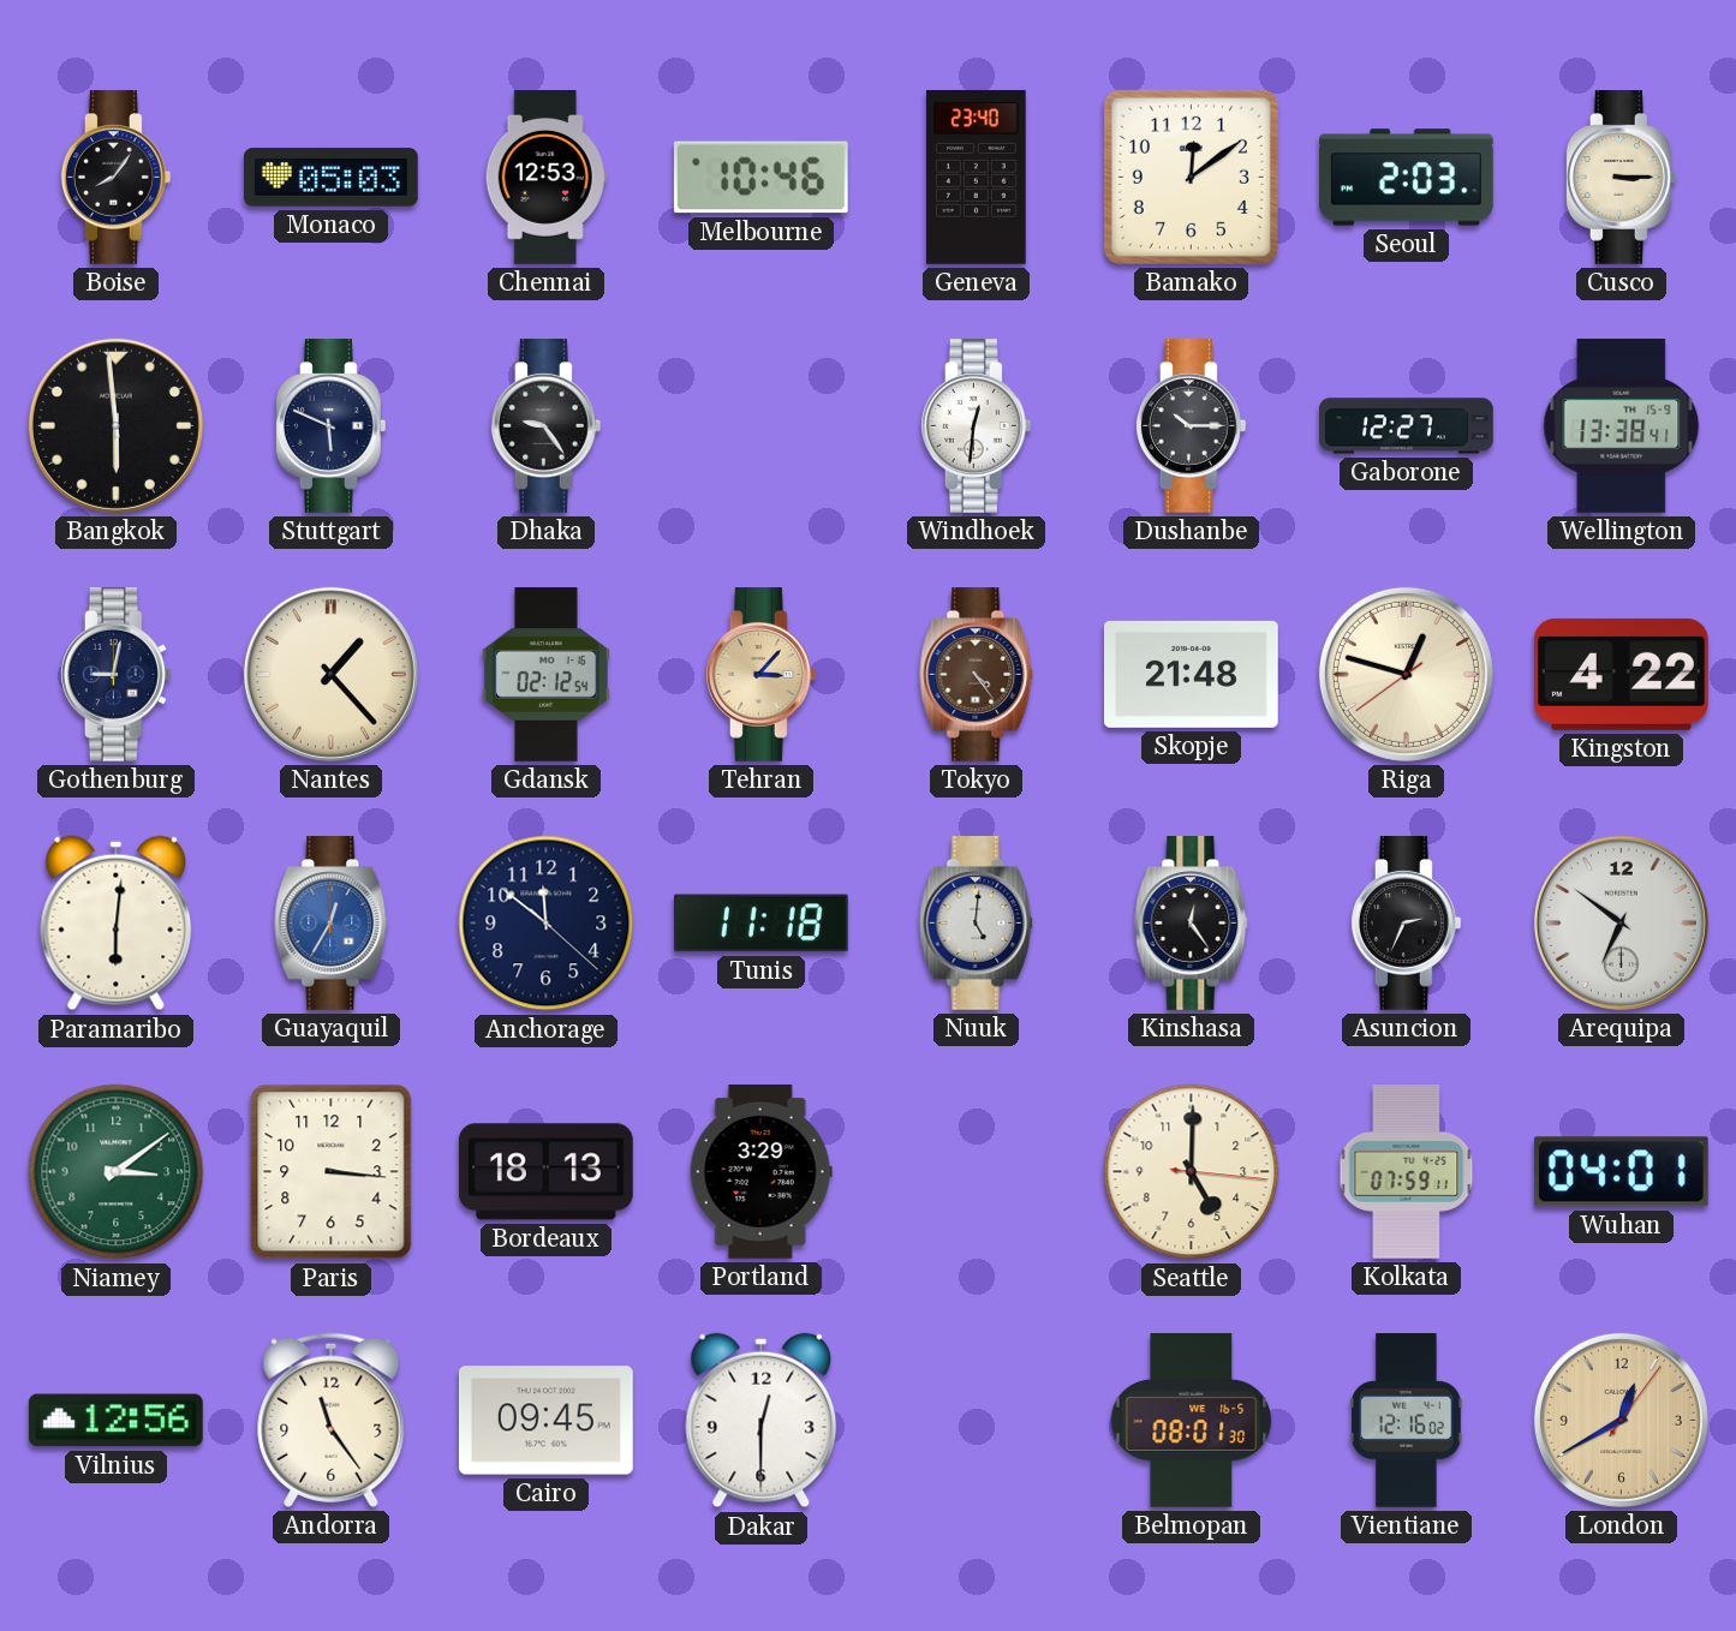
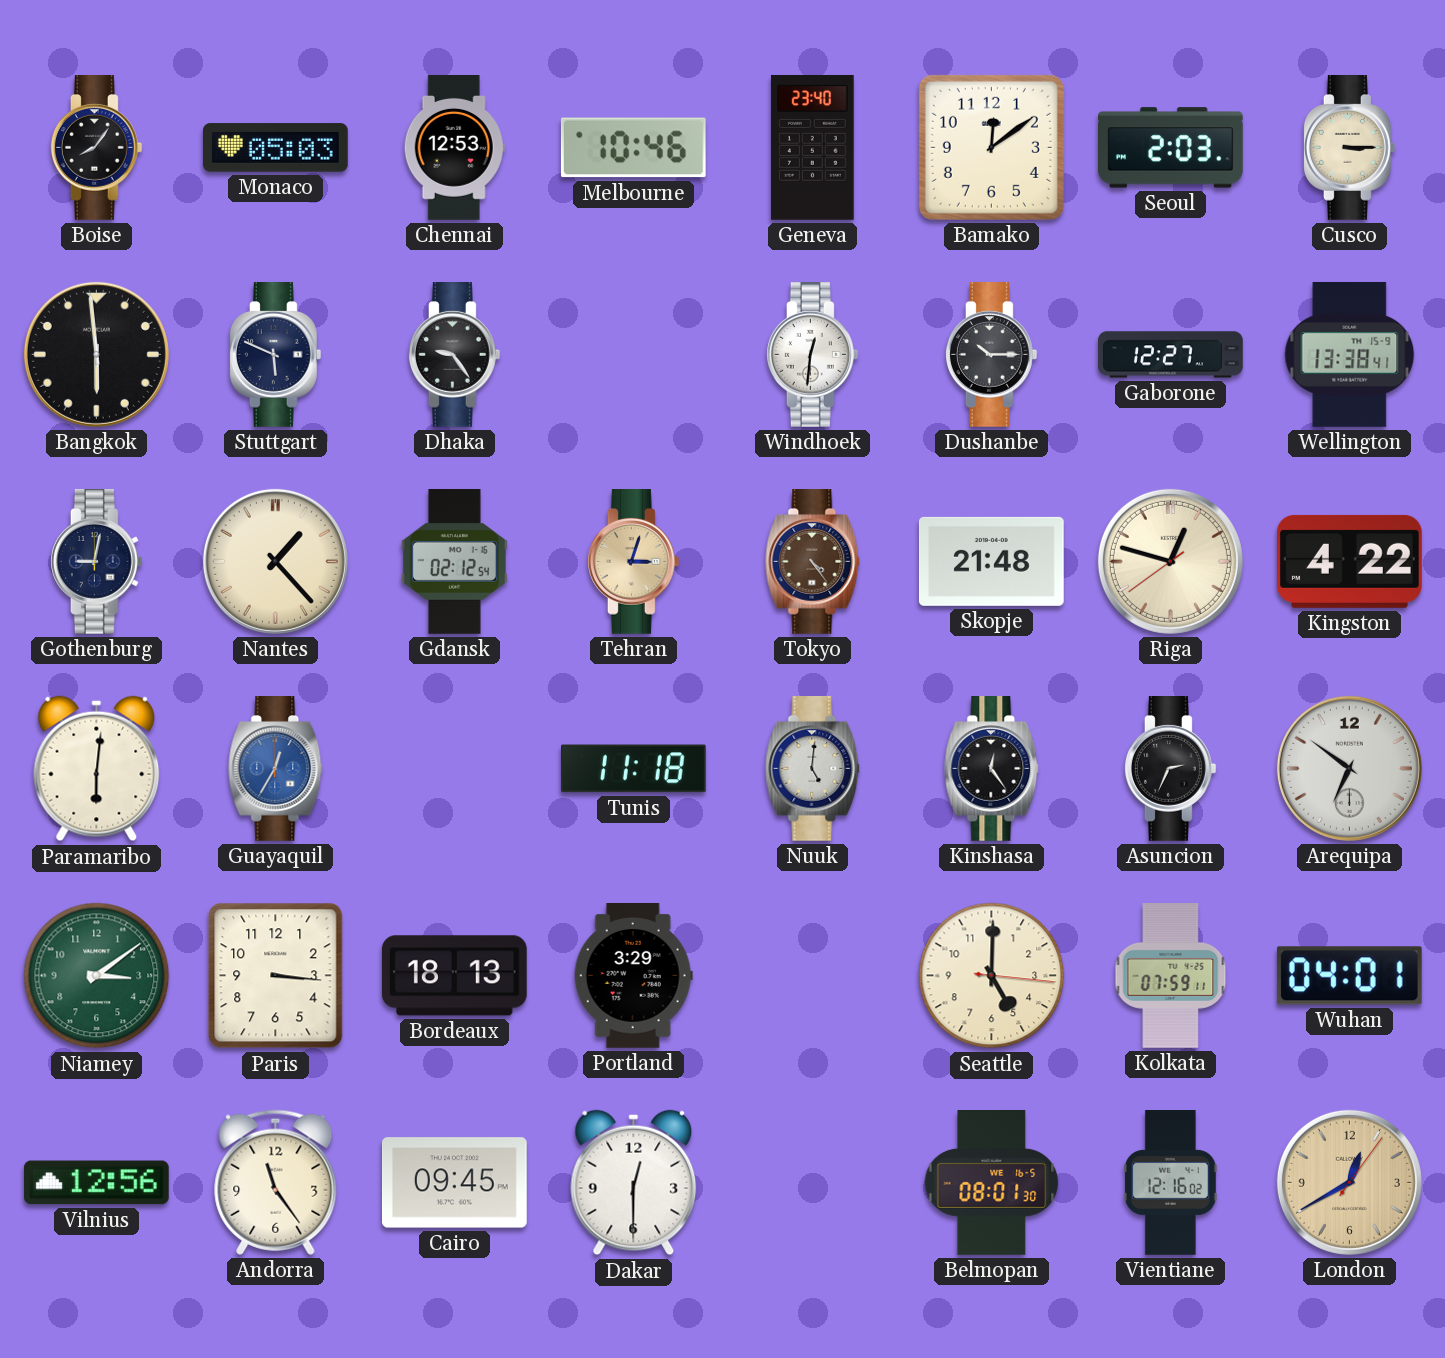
Tehran: 3:07 -> 3:03 (633, 562)
Anchorage: 11:51 -> none (547, 924)
